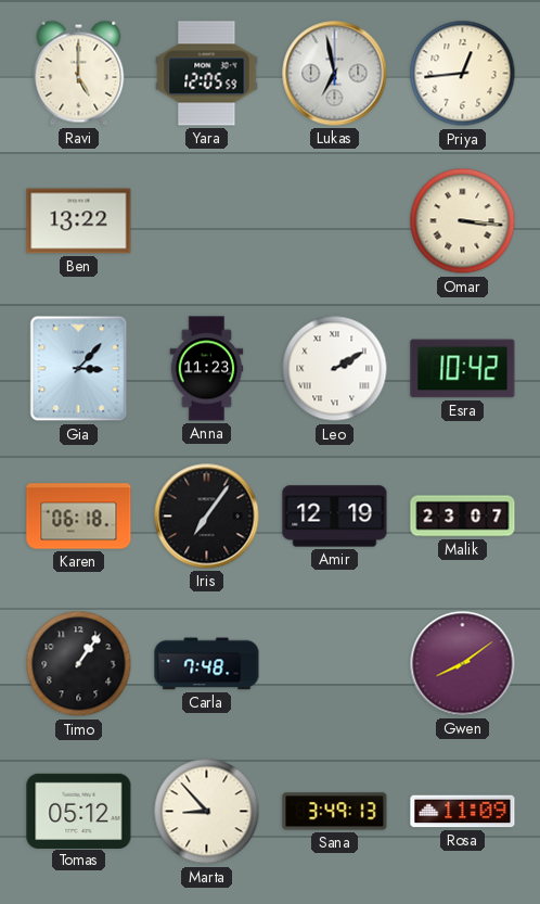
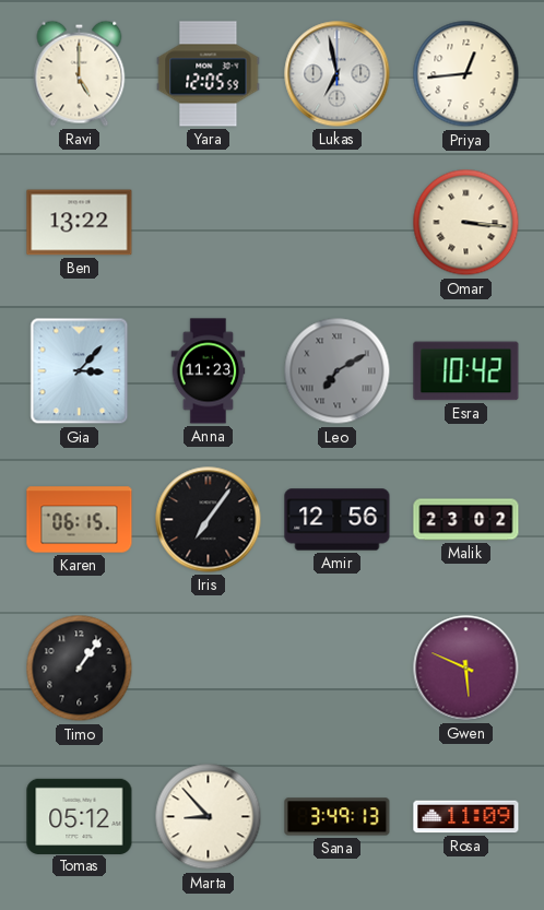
Leo: 2:10 -> 7:10 (338, 371)
Leo dial: white -> grey (338, 371)
Karen: 06:18 -> 06:15 (80, 520)
Amir: 12:19 -> 12:56 (338, 520)
Malik: 23:07 -> 23:02 (466, 520)
Carla: 7:48 -> none (207, 664)
Gwen: 8:09 -> 5:49 (466, 669)
